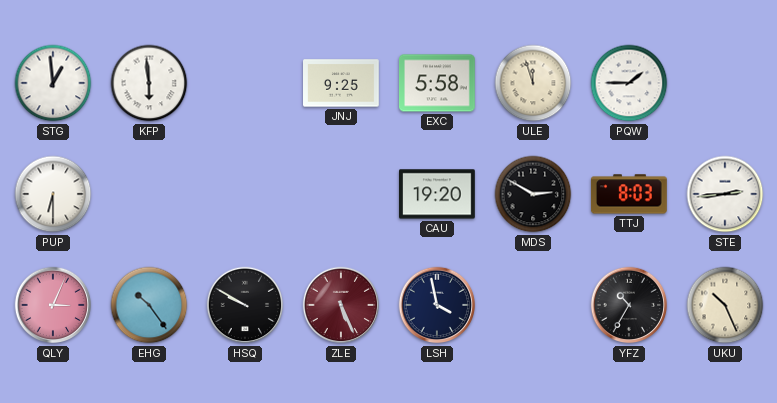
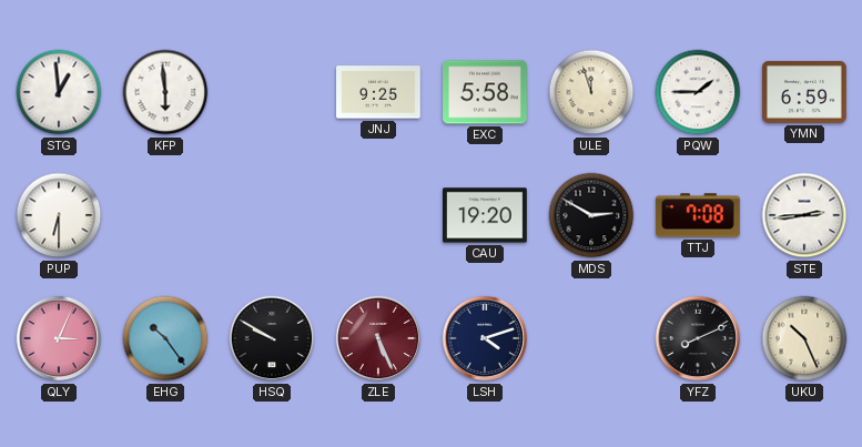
YMN: none -> 6:59 (805, 92)
TTJ: 8:03 -> 7:08 (698, 215)
LSH: 3:58 -> 4:12 (485, 338)
YFZ: 10:35 -> 8:11 (698, 338)
